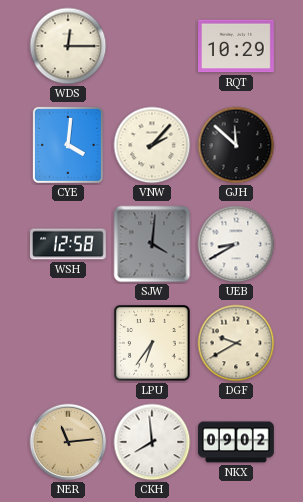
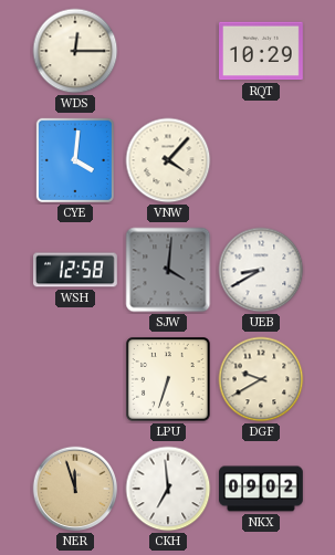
VNW: 2:07 -> 4:07 (168, 160)
GJH: 11:52 -> none (236, 145)
LPU: 6:36 -> 6:33 (168, 379)
NER: 11:14 -> 11:57 (75, 489)
CKH: 7:59 -> 6:59 (168, 489)
